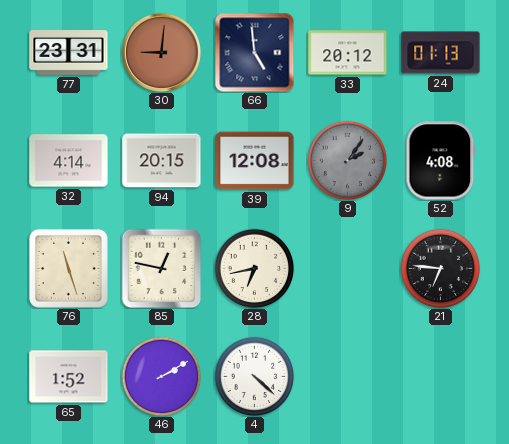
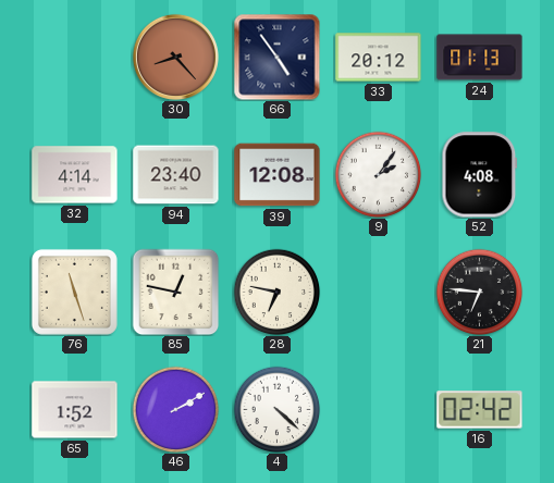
77: 23:31 -> none (69, 53)
30: 9:01 -> 8:23 (175, 57)
66: 4:59 -> 4:54 (276, 57)
94: 20:15 -> 23:40 (176, 175)
9 dial: grey -> white (378, 174)
28: 6:43 -> 6:47 (276, 292)
16: none -> 02:42 (480, 410)
